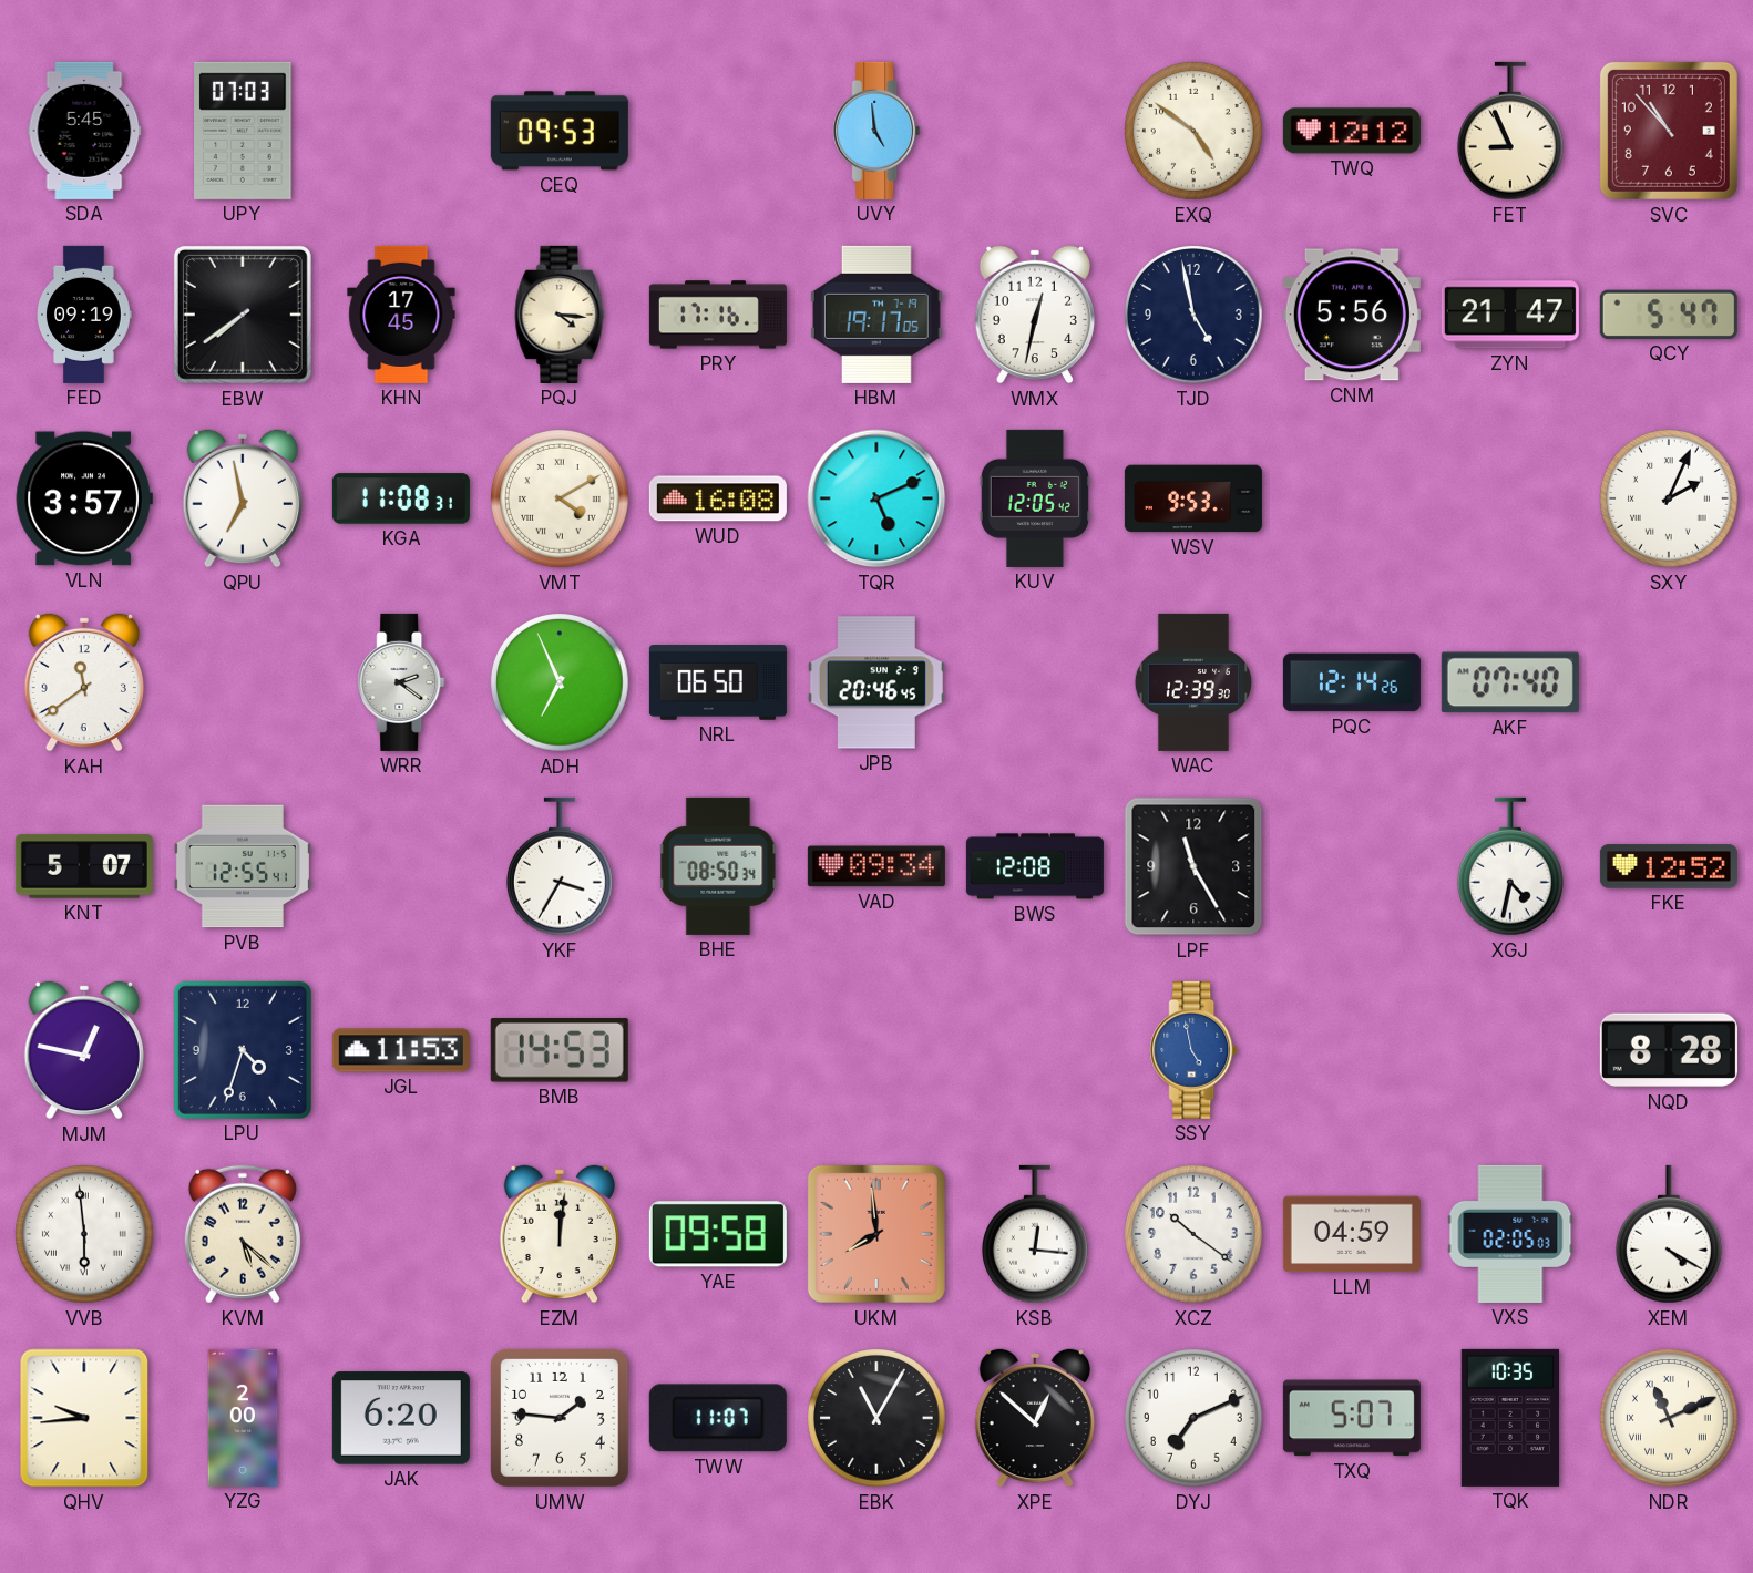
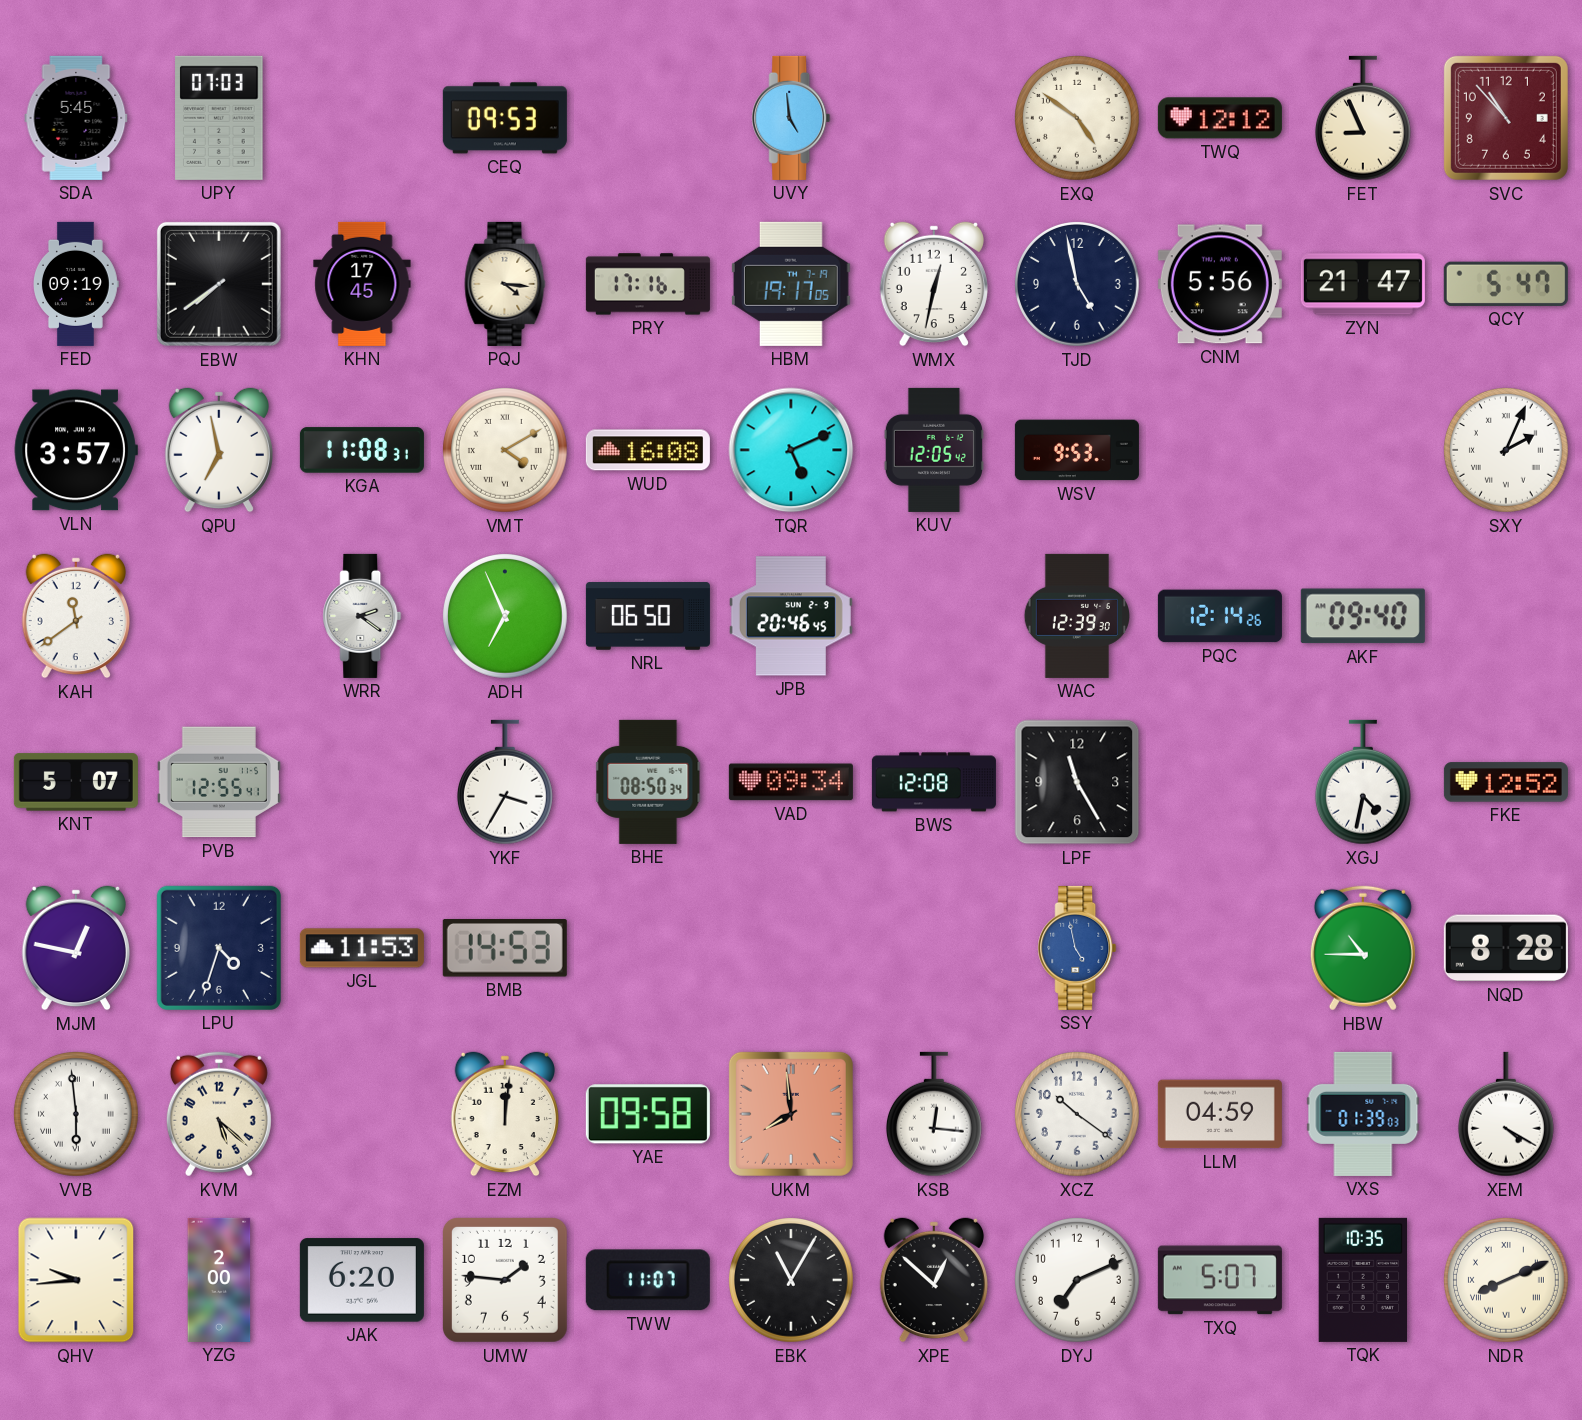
AKF: 07:40 -> 09:40 (1363, 616)
HBW: none -> 10:45 (1363, 948)
VXS: 02:05 -> 01:39 (1363, 1114)
NDR: 11:11 -> 8:11 (1507, 1281)
